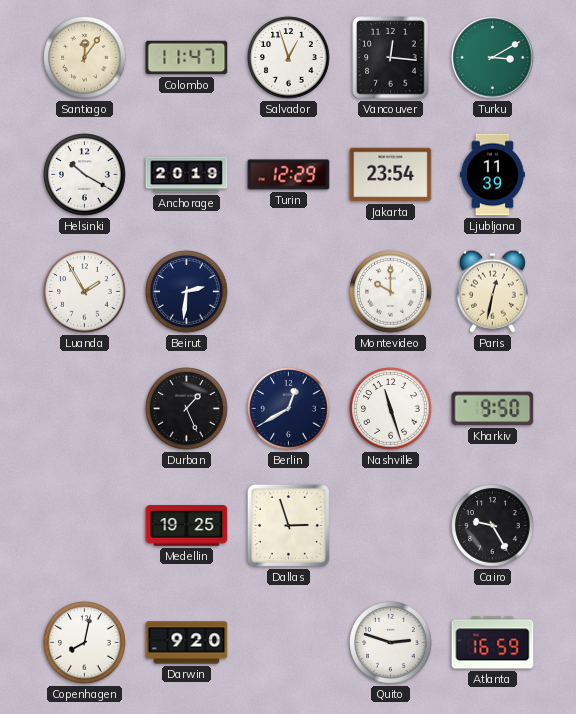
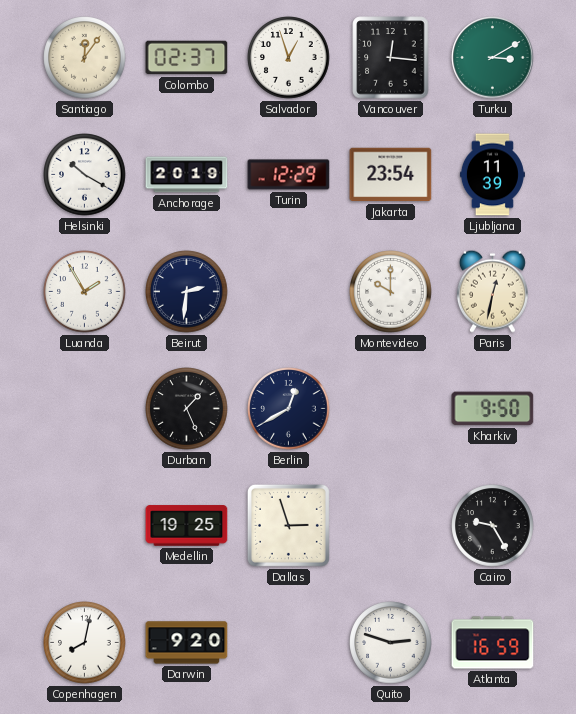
Colombo: 11:47 -> 02:37 (187, 58)
Nashville: 11:27 -> none (391, 409)
